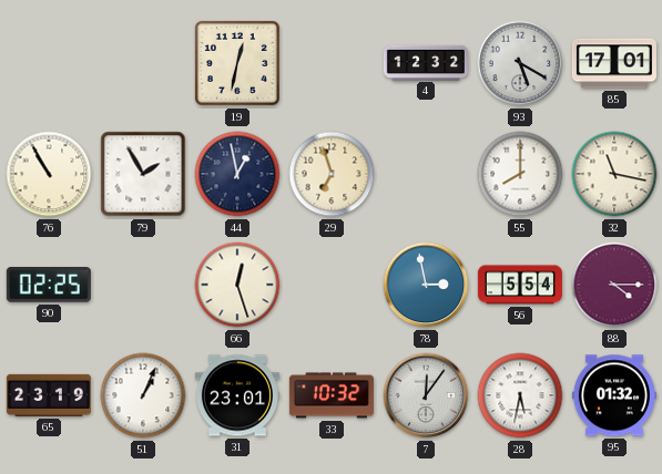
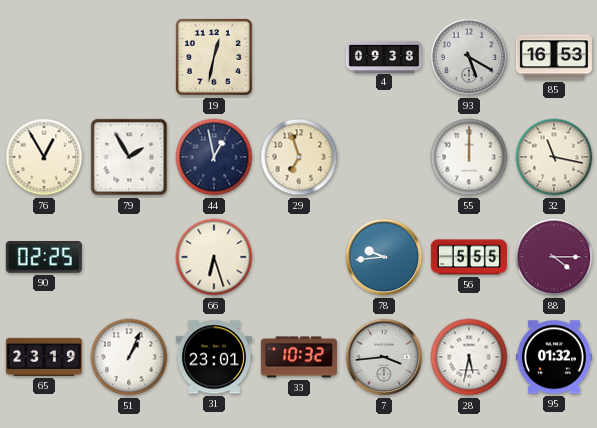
4: 12:32 -> 09:38 (384, 56)
85: 17:01 -> 16:53 (554, 57)
76: 10:55 -> 12:55 (44, 157)
55: 8:00 -> 12:00 (469, 157)
66: 12:27 -> 6:27 (214, 257)
78: 2:58 -> 9:44 (384, 257)
56: 5:54 -> 5:55 (469, 257)
7: 12:06 -> 3:44 (384, 357)
